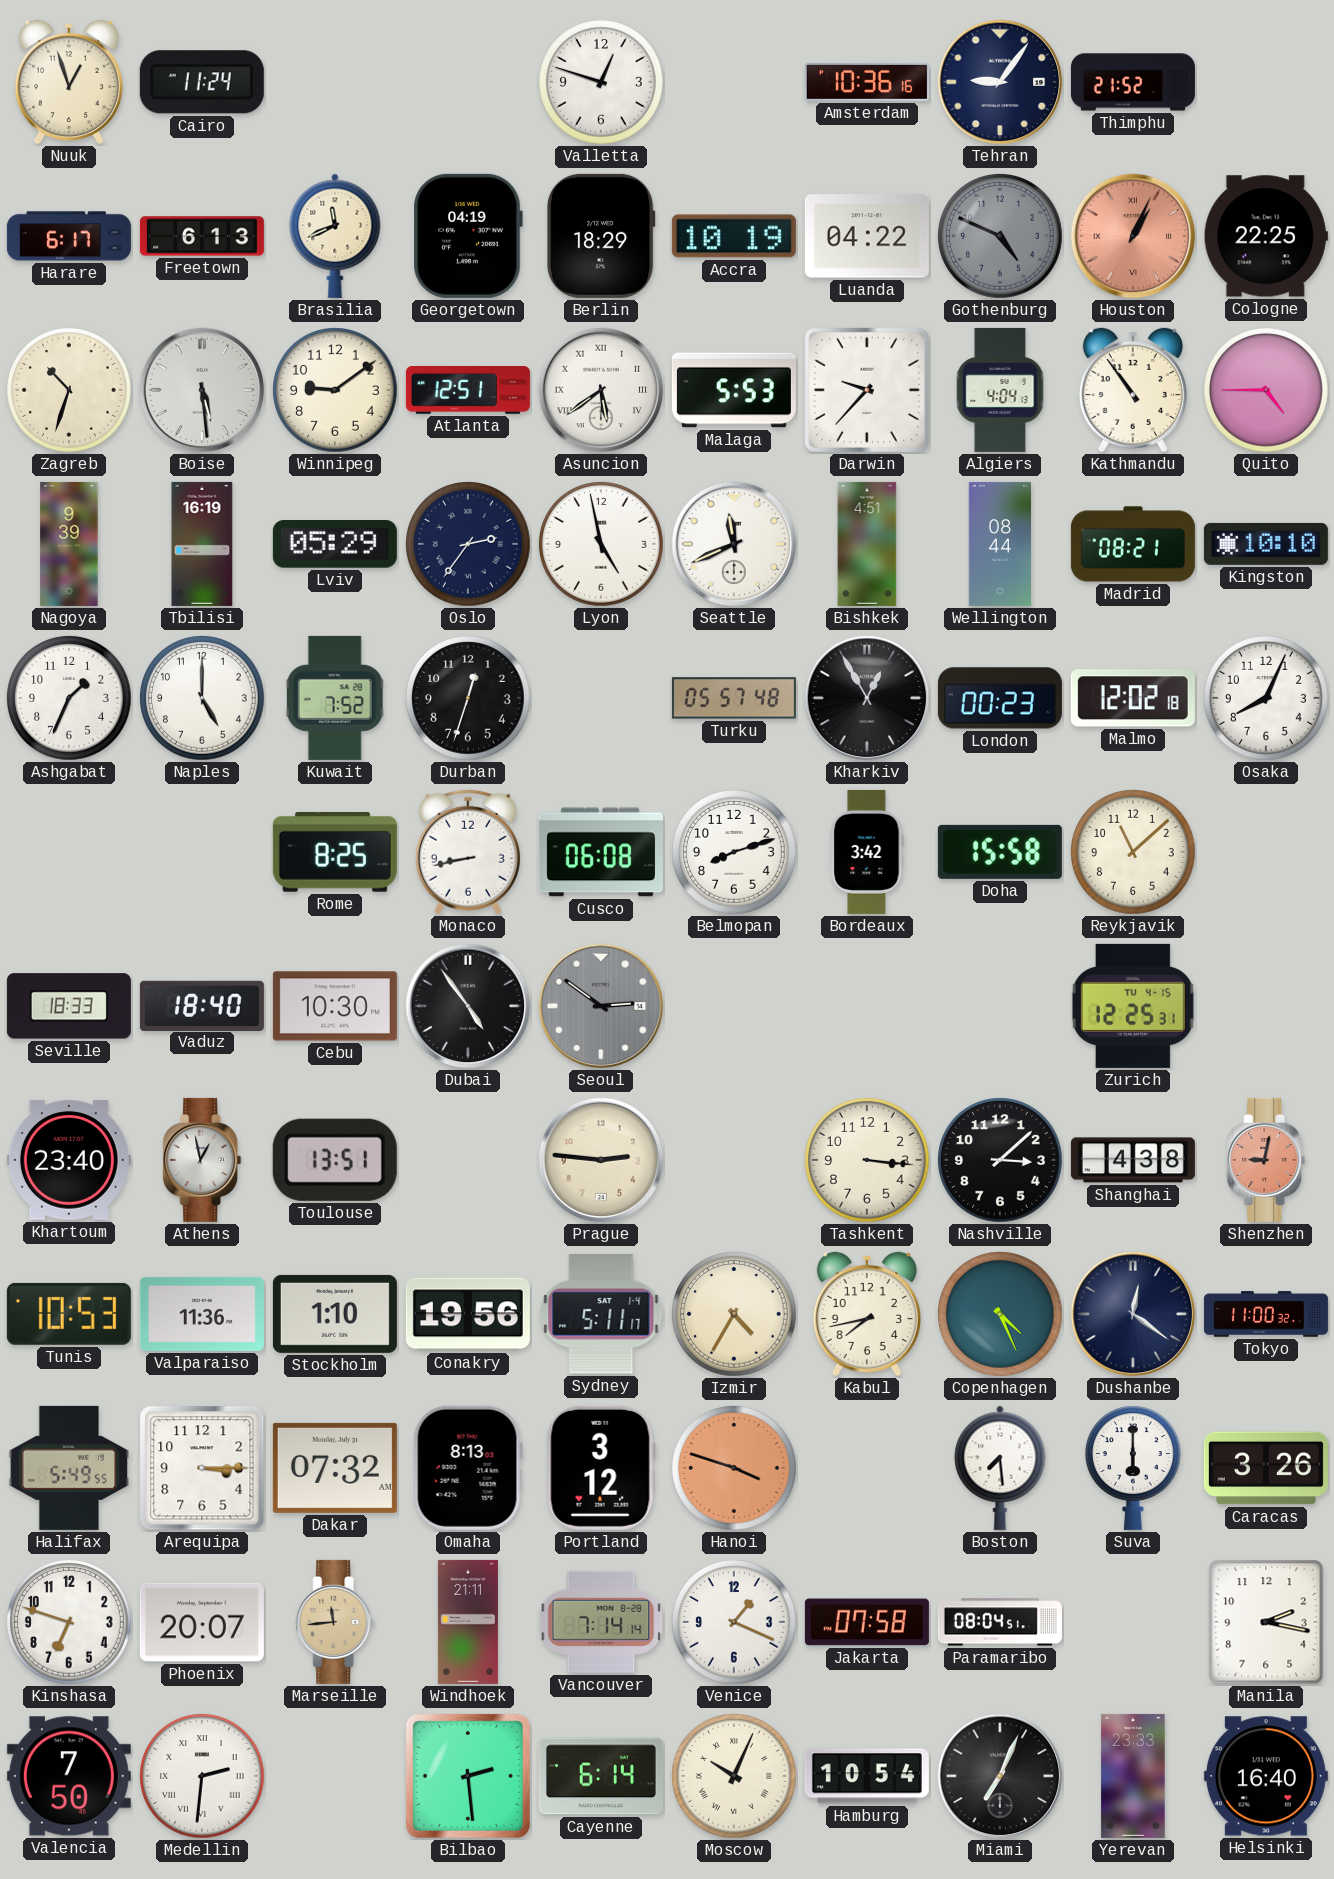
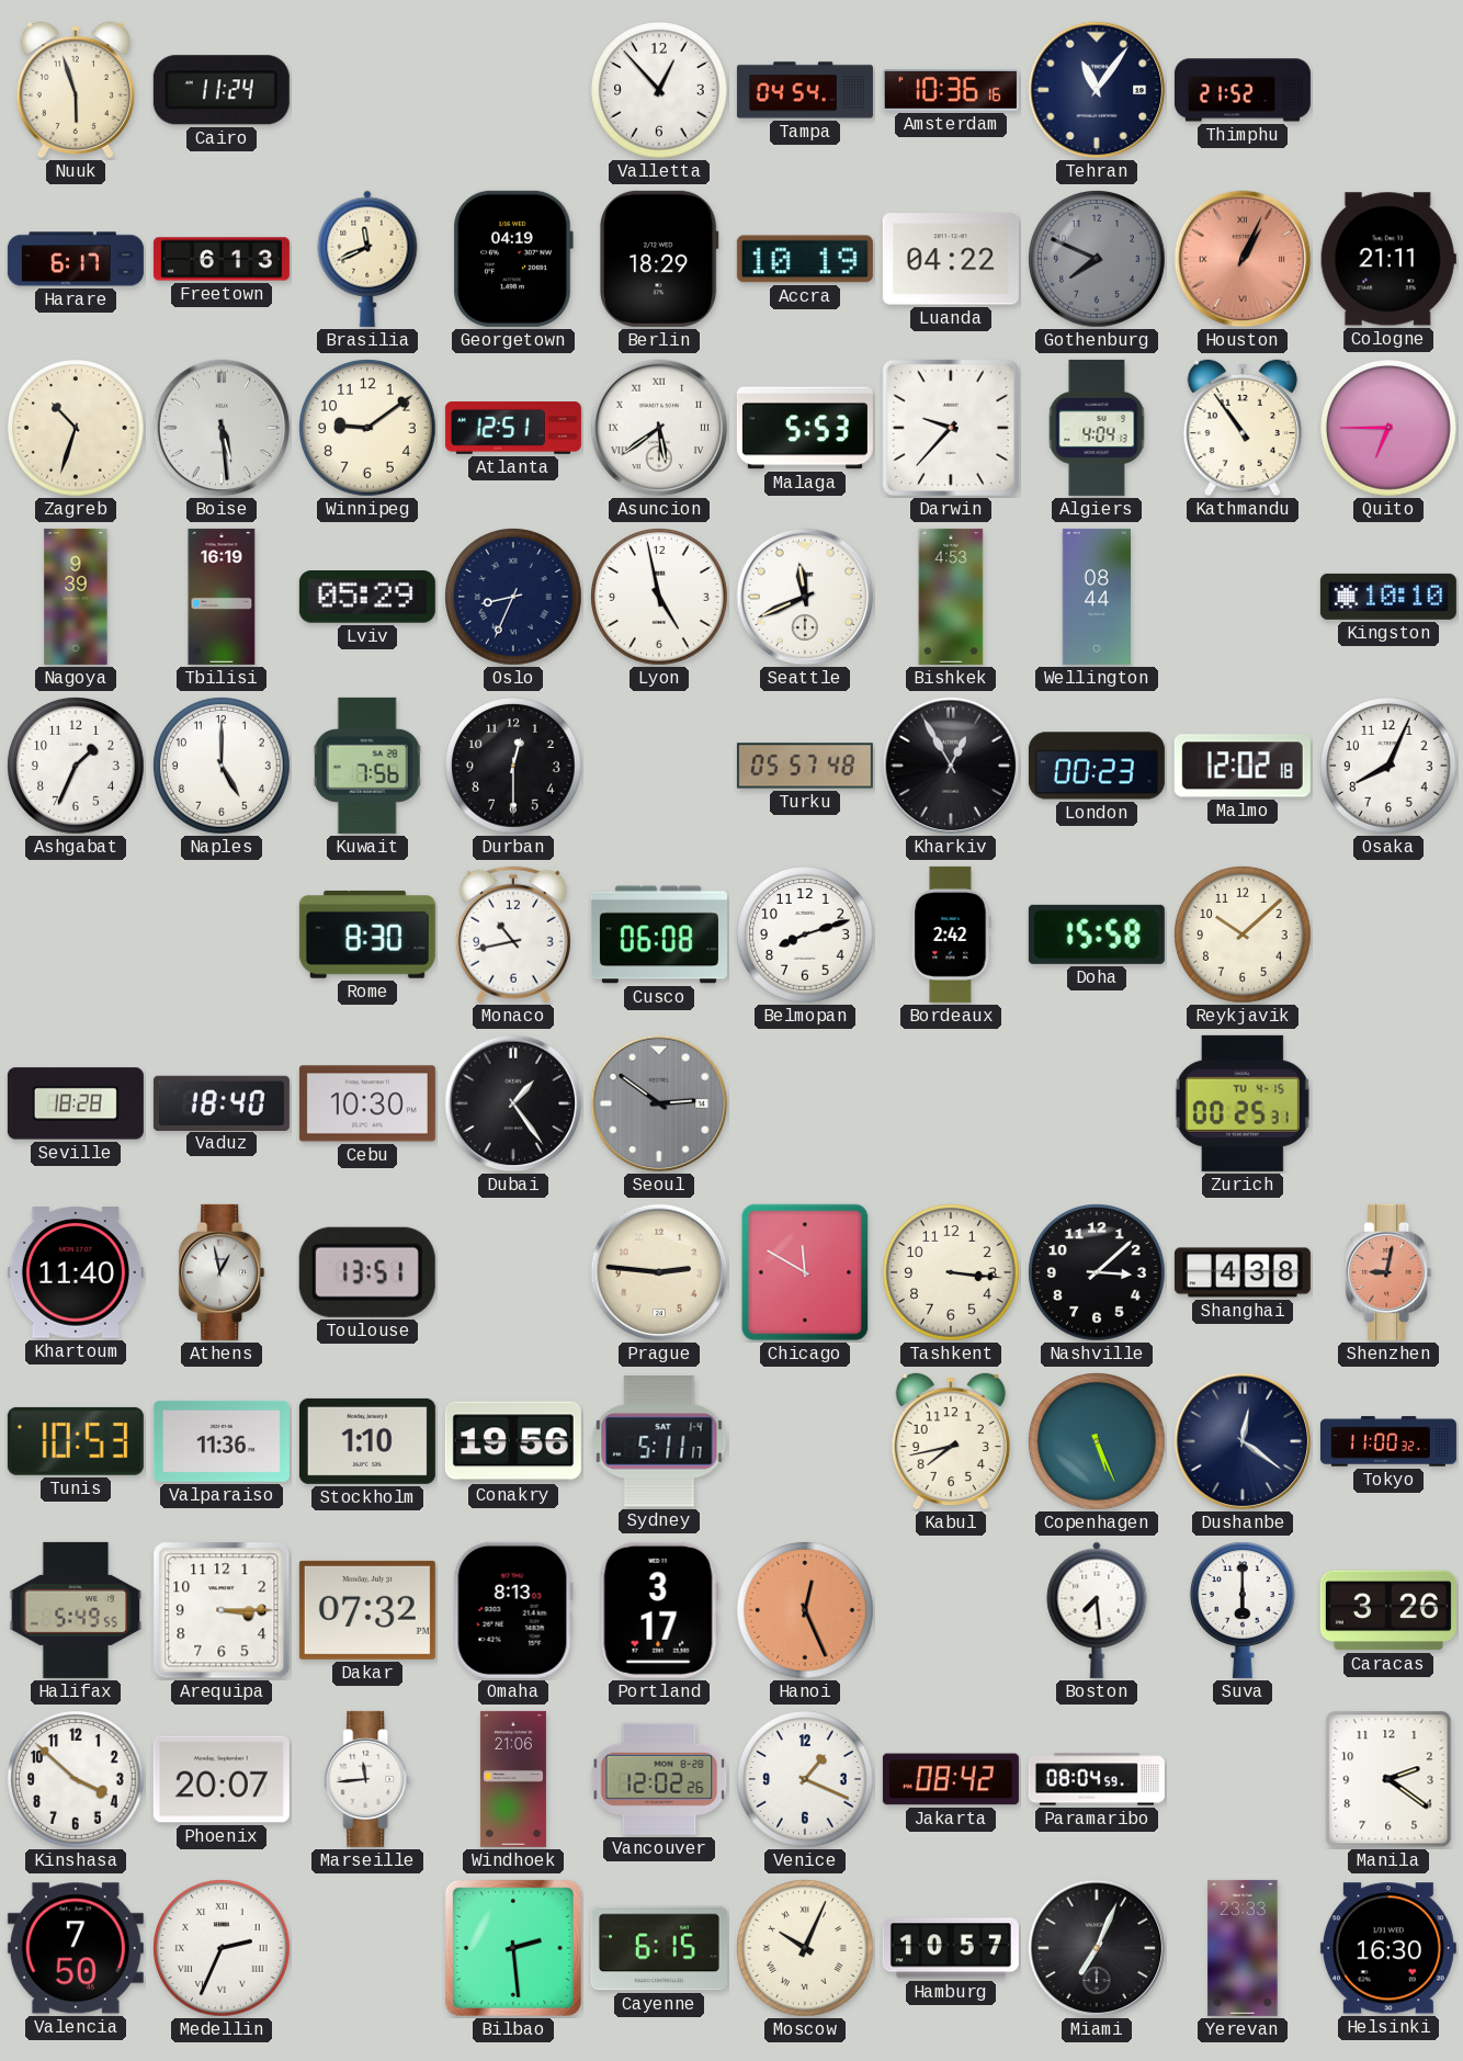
Nuuk: 12:57 -> 5:57 (76, 90)
Valletta: 12:48 -> 12:53 (659, 90)
Tampa: none -> 04:54 (805, 90)
Tehran: 9:06 -> 11:06 (1097, 90)
Gothenburg: 4:49 -> 7:49 (1097, 259)
Cologne: 22:25 -> 21:11 (1388, 259)
Quito: 4:45 -> 6:45 (1388, 428)
Oslo: 2:36 -> 8:34 (513, 597)
Bishkek: 4:51 -> 4:53 (951, 597)
Madrid: 08:21 -> none (1133, 544)
Kuwait: 7:52 -> 7:56 (367, 766)
Durban: 12:33 -> 12:30 (513, 766)
Rome: 8:25 -> 8:30 (367, 935)
Monaco: 8:43 -> 10:43 (513, 935)
Bordeaux: 3:42 -> 2:42 (951, 935)
Reykjavik: 11:08 -> 10:08 (1243, 935)
Seville: 18:33 -> 18:28 (76, 1103)
Dubai: 4:54 -> 1:24 (513, 1103)
Zurich: 12:25 -> 00:25 (1243, 1103)
Khartoum: 23:40 -> 11:40 (76, 1272)
Chicago: none -> 11:50 (805, 1272)
Izmir: 4:35 -> none (734, 1314)
Copenhagen: 4:26 -> 5:26 (1097, 1441)
Dakar: 07:32 AM -> 07:32 PM (367, 1610)
Portland: 3:12 -> 3:17 (659, 1610)
Hanoi: 3:48 -> 12:26 (805, 1610)
Kinshasa: 6:48 -> 3:52 (76, 1779)
Marseille dial: champagne -> white (367, 1779)
Windhoek: 21:11 -> 21:06 (513, 1779)
Vancouver: 7:14 -> 12:02 (659, 1779)
Jakarta: 07:58 -> 08:42 (951, 1779)
Paramaribo: 08:04:51 -> 08:04:59 (1097, 1779)
Manila: 2:17 -> 2:21 (1388, 1779)
Medellin: 2:31 -> 2:34 (222, 1948)
Cayenne: 6:14 -> 6:15 (659, 1948)
Hamburg: 10:54 -> 10:57 (951, 1948)
Helsinki: 16:40 -> 16:30 (1388, 1948)
